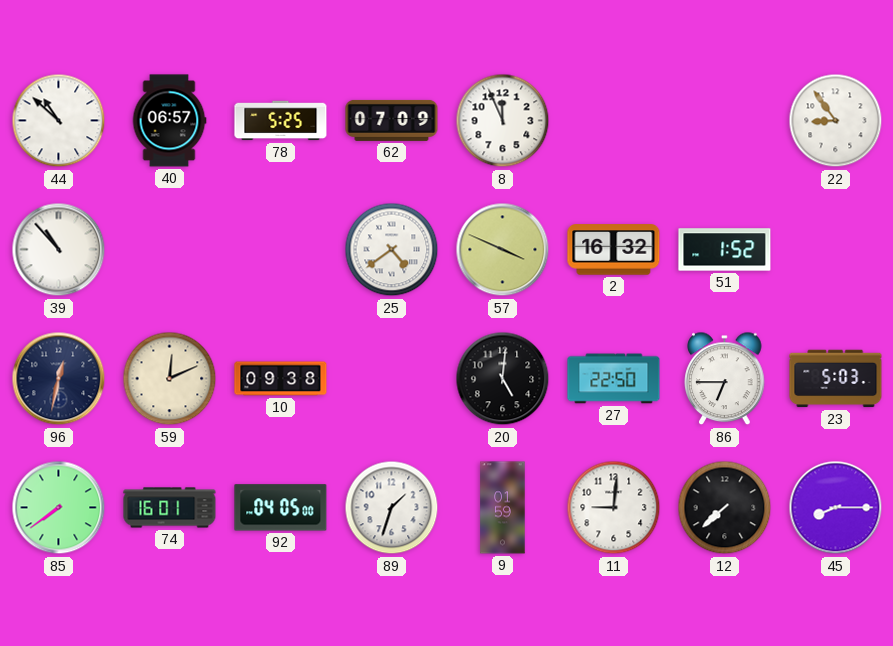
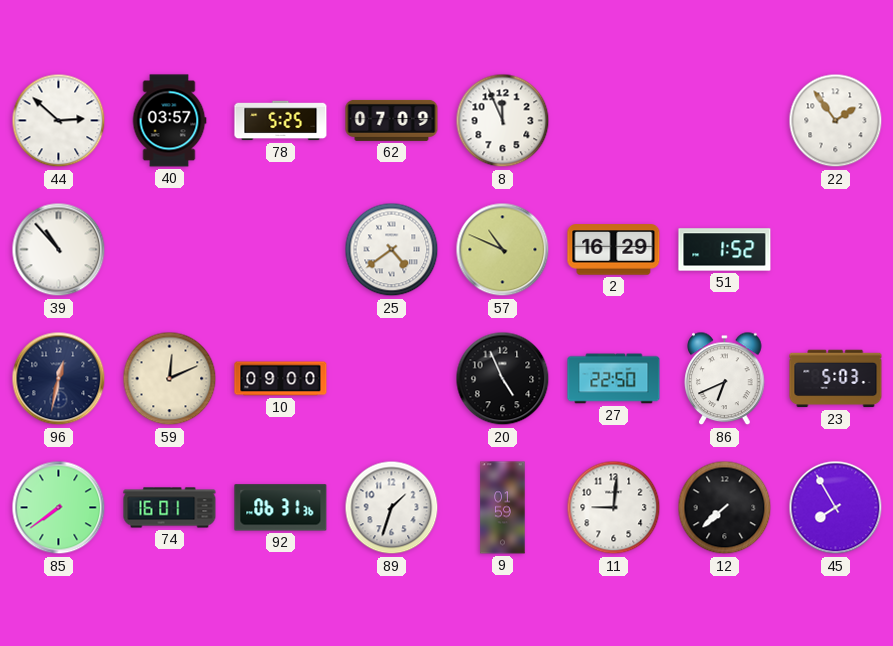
44: 10:52 -> 2:52 (59, 121)
40: 06:57 -> 03:57 (169, 121)
22: 8:54 -> 1:54 (836, 121)
57: 3:49 -> 10:49 (503, 250)
2: 16:32 -> 16:29 (614, 250)
10: 09:38 -> 09:00 (281, 379)
20: 5:01 -> 4:56 (503, 379)
86: 6:45 -> 6:41 (725, 379)
92: 04:05 -> 06:31 (281, 508)
45: 8:15 -> 7:55 (836, 508)
